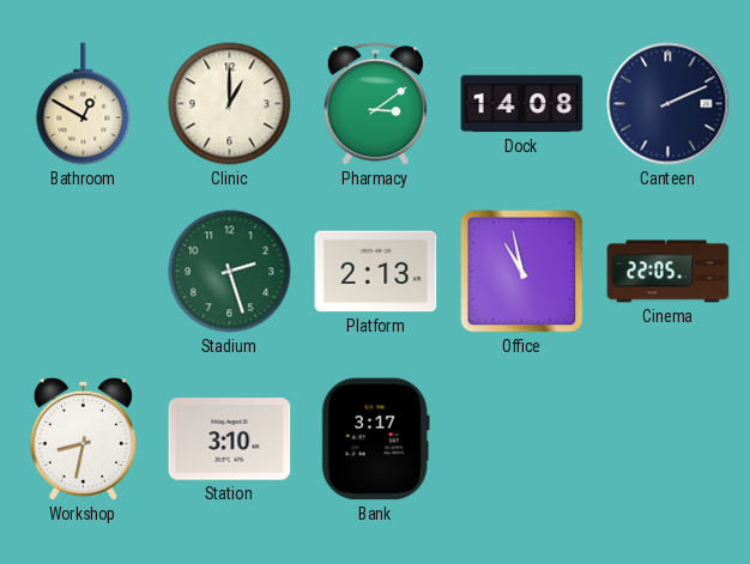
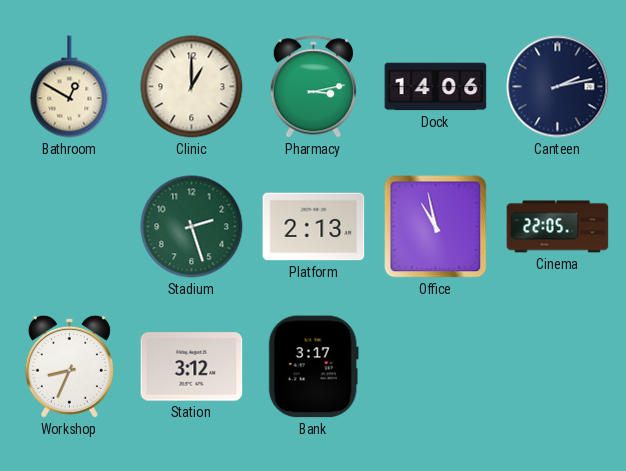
Pharmacy: 3:09 -> 3:13 (313, 87)
Dock: 14:08 -> 14:06 (436, 87)
Canteen: 2:11 -> 2:13 (558, 87)
Workshop: 8:32 -> 8:34 (69, 366)
Station: 3:10 -> 3:12 (192, 367)
